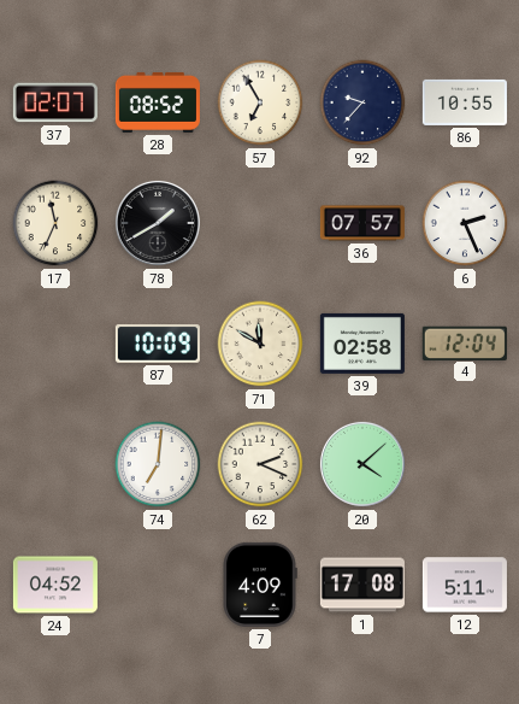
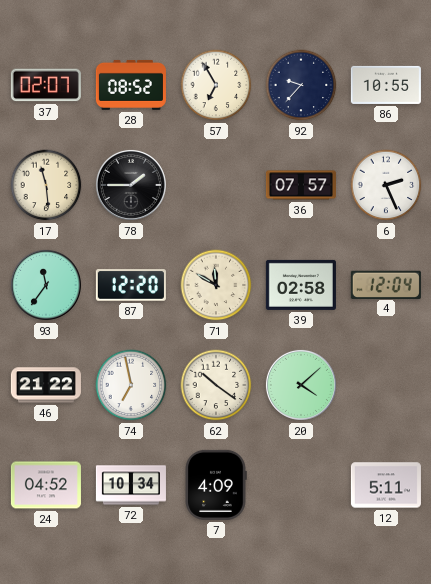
17: 11:34 -> 11:29 (46, 185)
78: 1:40 -> 1:45 (131, 185)
93: none -> 11:36 (46, 285)
87: 10:09 -> 12:20 (131, 285)
46: none -> 21:22 (46, 385)
74: 7:01 -> 6:58 (131, 385)
62: 2:19 -> 10:21 (216, 385)
72: none -> 10:34 (131, 485)
1: 17:08 -> none (362, 585)
